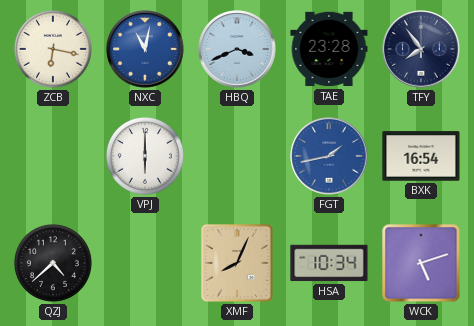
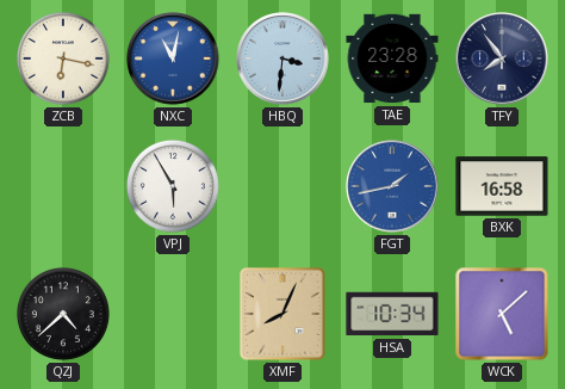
HBQ: 3:41 -> 3:31 (282, 58)
VPJ: 6:00 -> 5:55 (173, 186)
BXK: 16:54 -> 16:58 (502, 186)
WCK: 5:12 -> 5:08 (502, 314)
